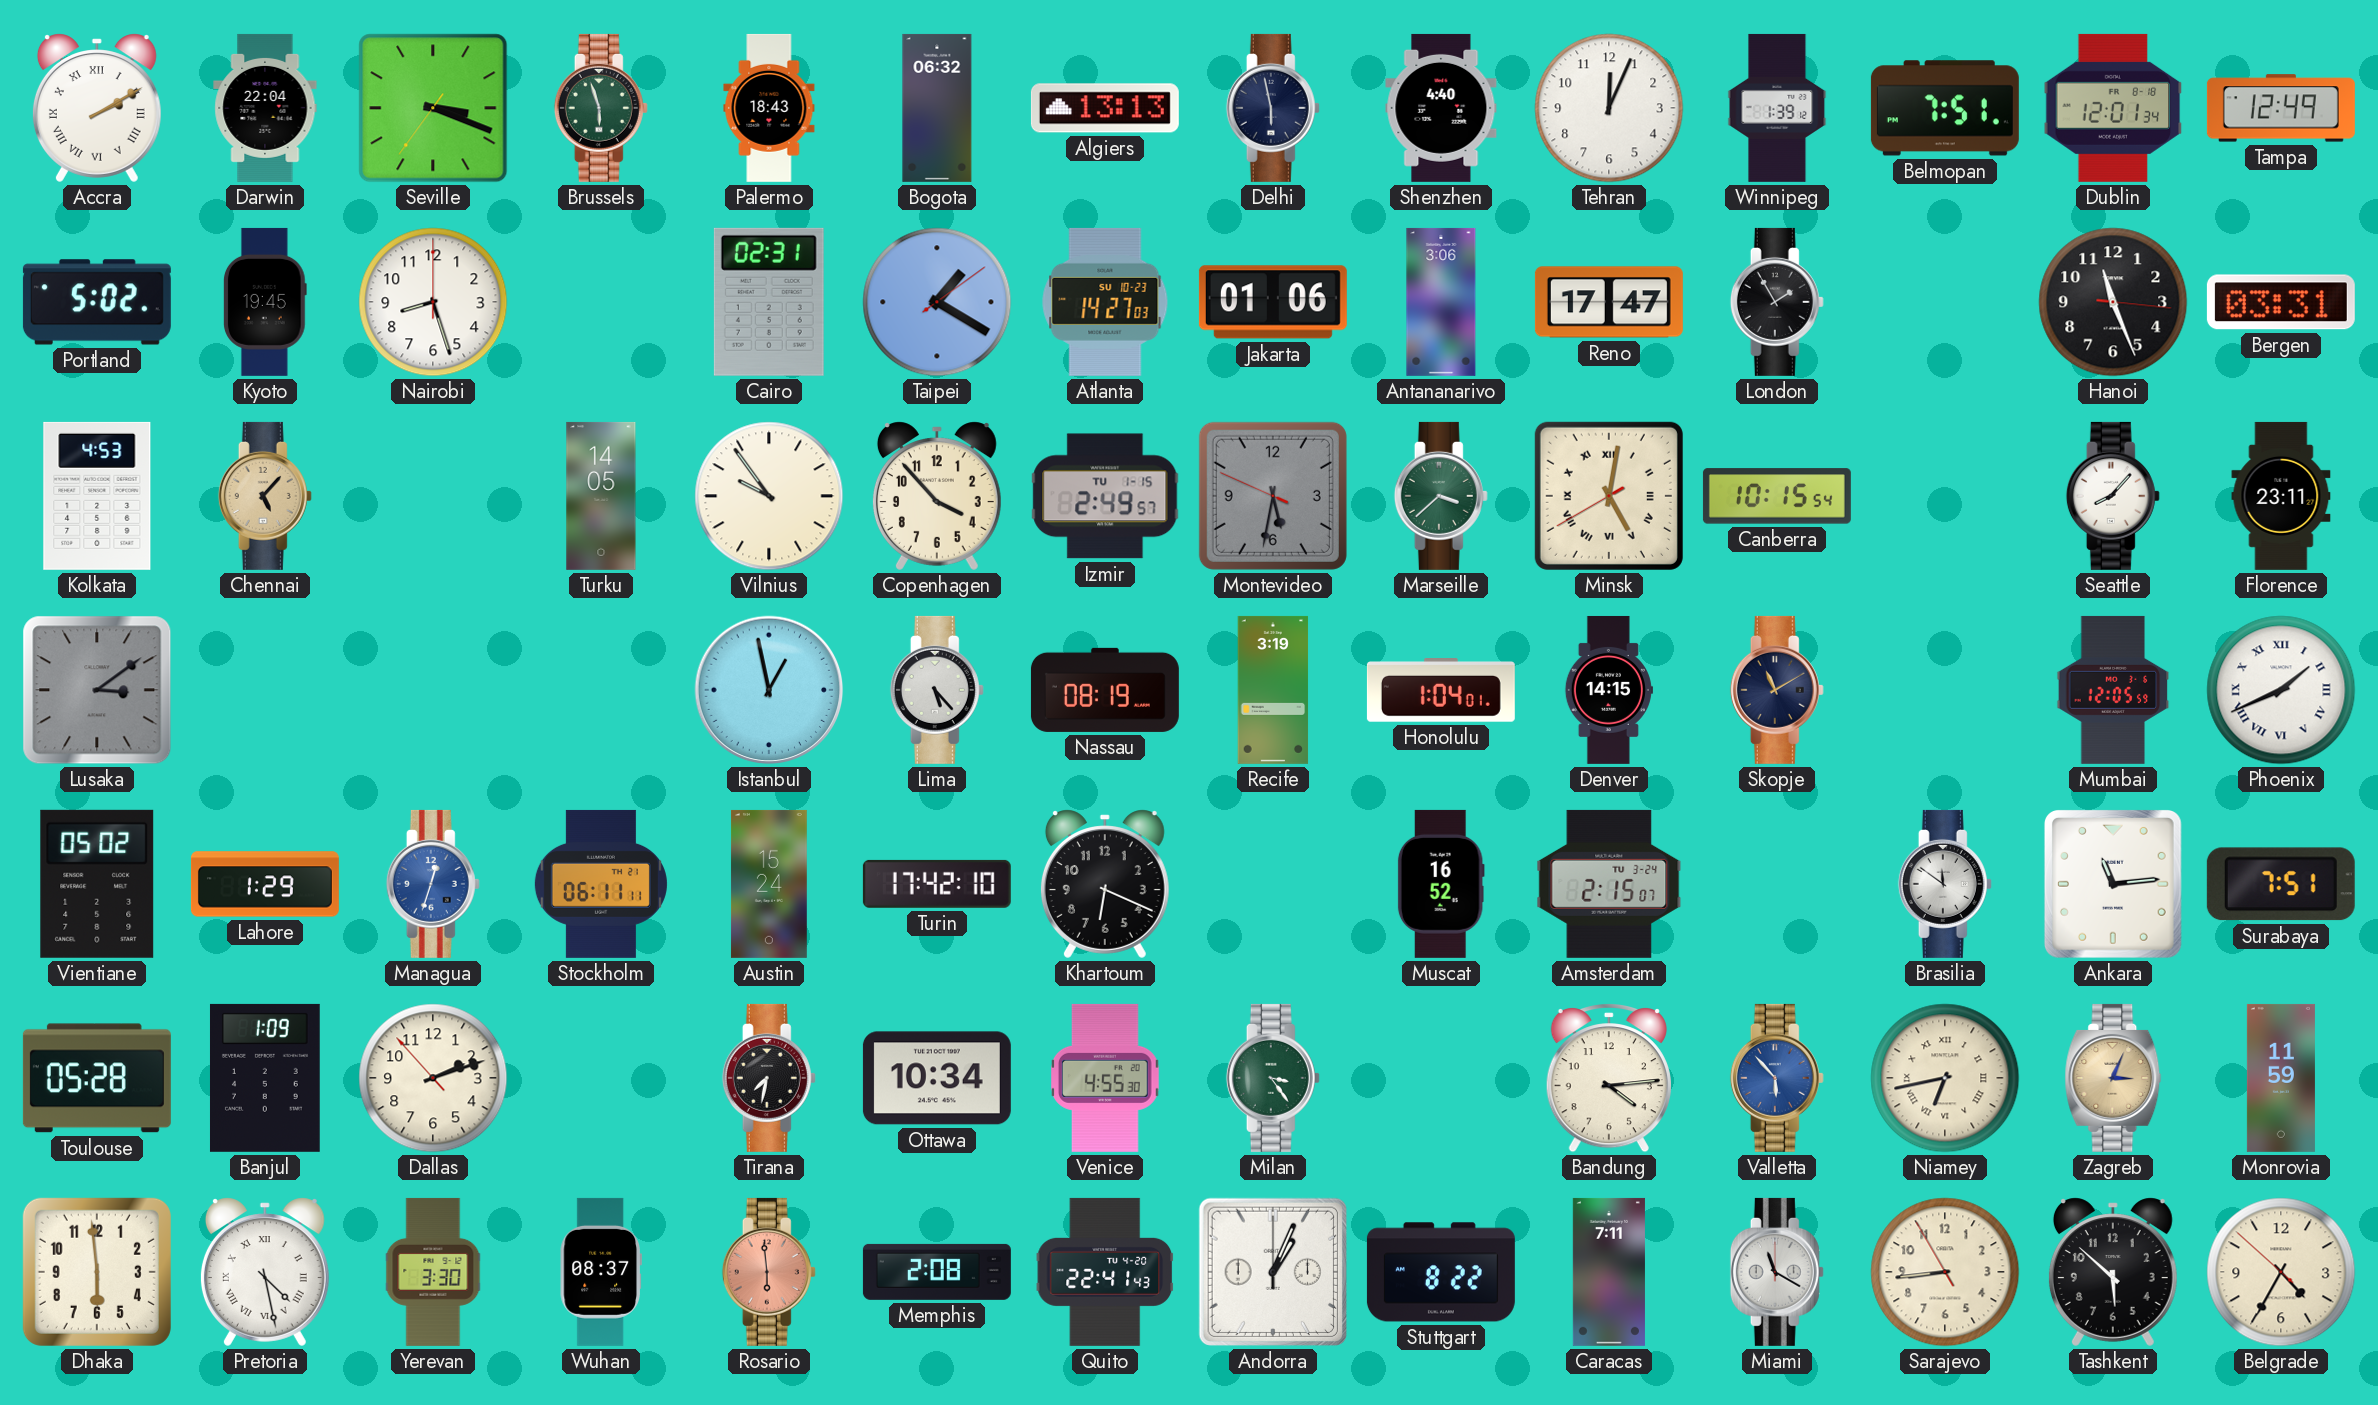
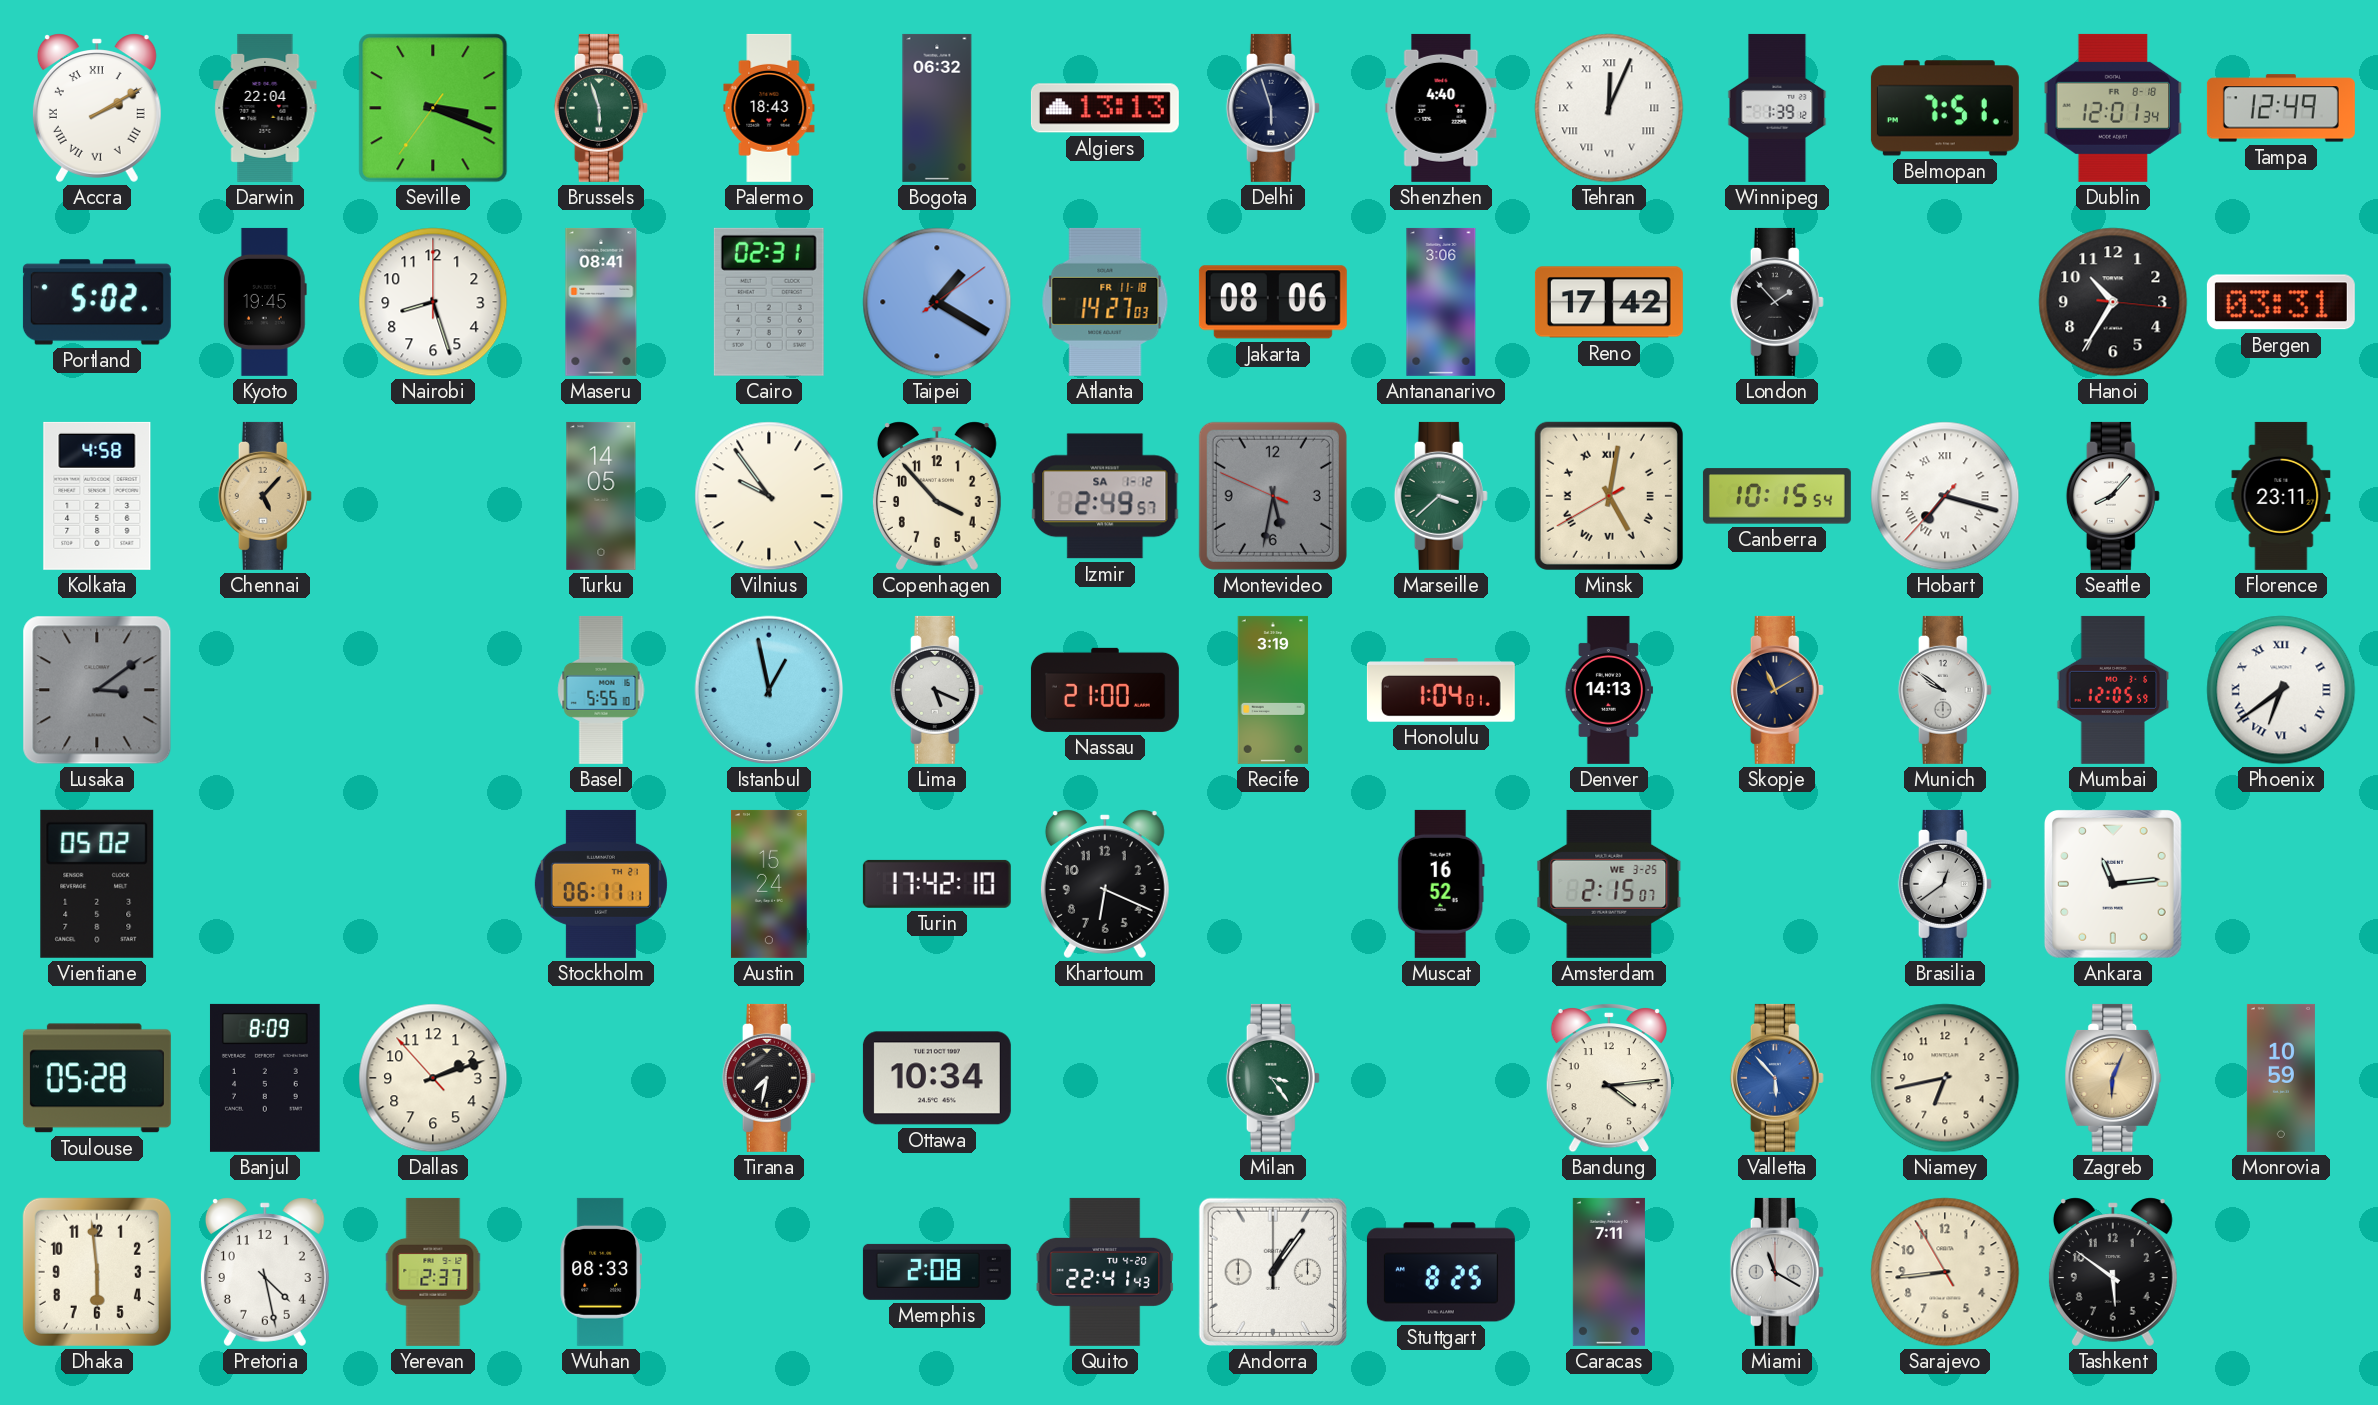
Delhi: 5:58 -> 5:57 (1273, 108)
Tehran numerals: Arabic -> Roman (1609, 108)
Maseru: none -> 08:41 (601, 302)
Atlanta date: SU 10-23 -> FR 11-18 (1105, 302)
Jakarta: 01:06 -> 08:06 (1273, 302)
Reno: 17:47 -> 17:42 (1609, 302)
London: 1:55 -> 1:53 (1777, 302)
Hanoi: 11:26 -> 10:35 (2113, 302)
Kolkata: 4:53 -> 4:58 (97, 496)
Izmir date: TU 1-15 -> SA 1-12 (1105, 496)
Hobart: none -> 7:17 (1945, 496)
Basel: none -> 5:55 (601, 690)
Lima: 5:23 -> 5:19 (937, 690)
Nassau: 08:19 -> 21:00 (1105, 690)
Denver: 14:15 -> 14:13 (1609, 690)
Munich: none -> 9:51 (1945, 690)
Phoenix: 1:41 -> 6:39 (2281, 690)
Lahore: 1:29 -> none (265, 884)
Managua: 12:33 -> none (433, 884)
Amsterdam date: TU 3-24 -> WE 3-25 (1609, 884)
Brasilia: 11:51 -> 12:39 (1945, 884)
Surabaya: 7:51 -> none (2281, 884)
Banjul: 1:09 -> 8:09 (265, 1078)
Venice: 4:55 -> none (1106, 1078)
Niamey numerals: Roman -> Arabic (1945, 1078)
Zagreb: 3:04 -> 6:04 (2113, 1078)
Monrovia: 11:59 -> 10:59 (2281, 1078)
Pretoria numerals: Roman -> Arabic (265, 1272)
Yerevan: 3:30 -> 2:37 (433, 1272)
Wuhan: 08:37 -> 08:33 (601, 1272)
Rosario: 5:59 -> none (769, 1272)
Andorra: 1:04 -> 1:06 (1273, 1272)
Stuttgart: 8:22 -> 8:25 (1441, 1272)
Tashkent: 5:52 -> 5:51 (2113, 1272)
Belgrade: 4:34 -> none (2281, 1272)
